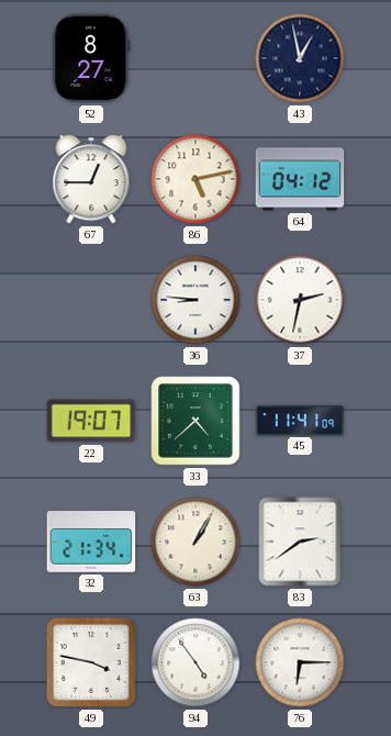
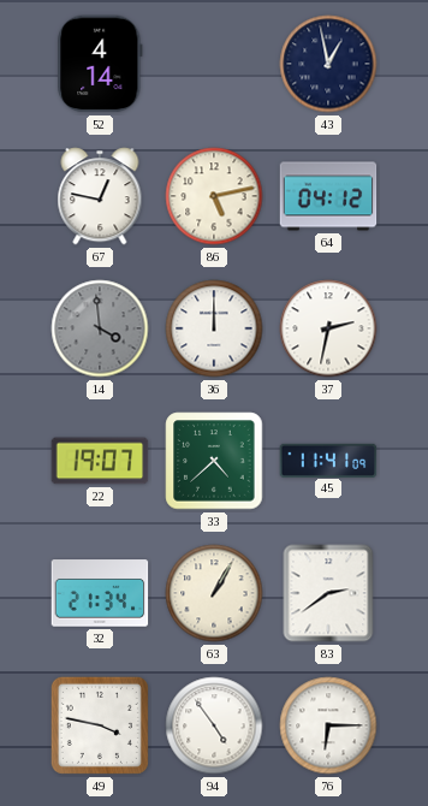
52: 8:27 -> 4:14 (100, 64)
67: 12:45 -> 12:47 (100, 196)
14: none -> 3:59 (100, 328)
36: 8:46 -> 12:00 (214, 328)
